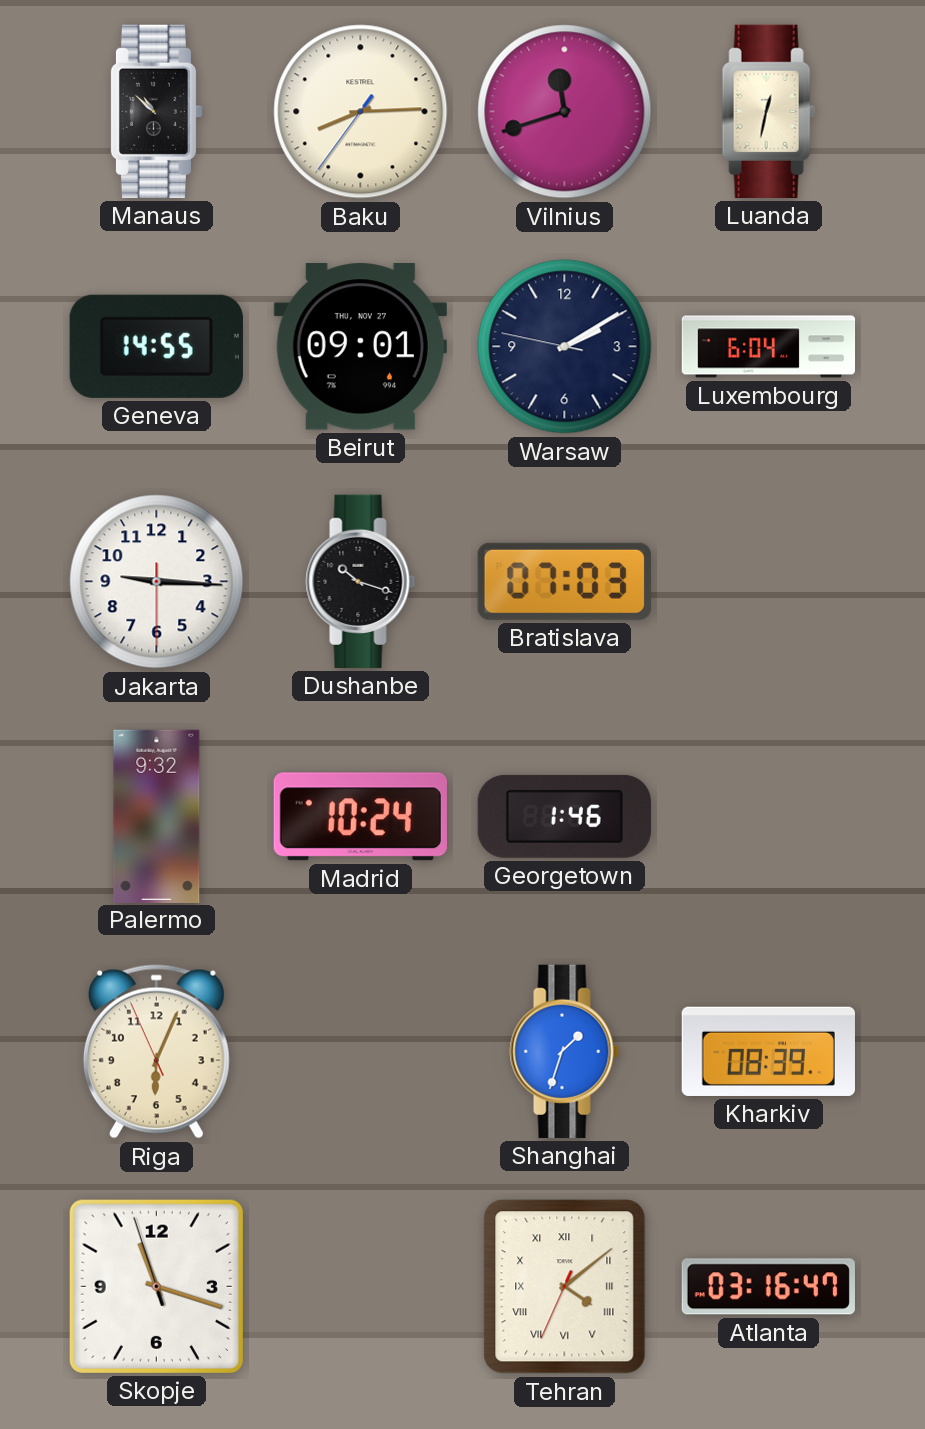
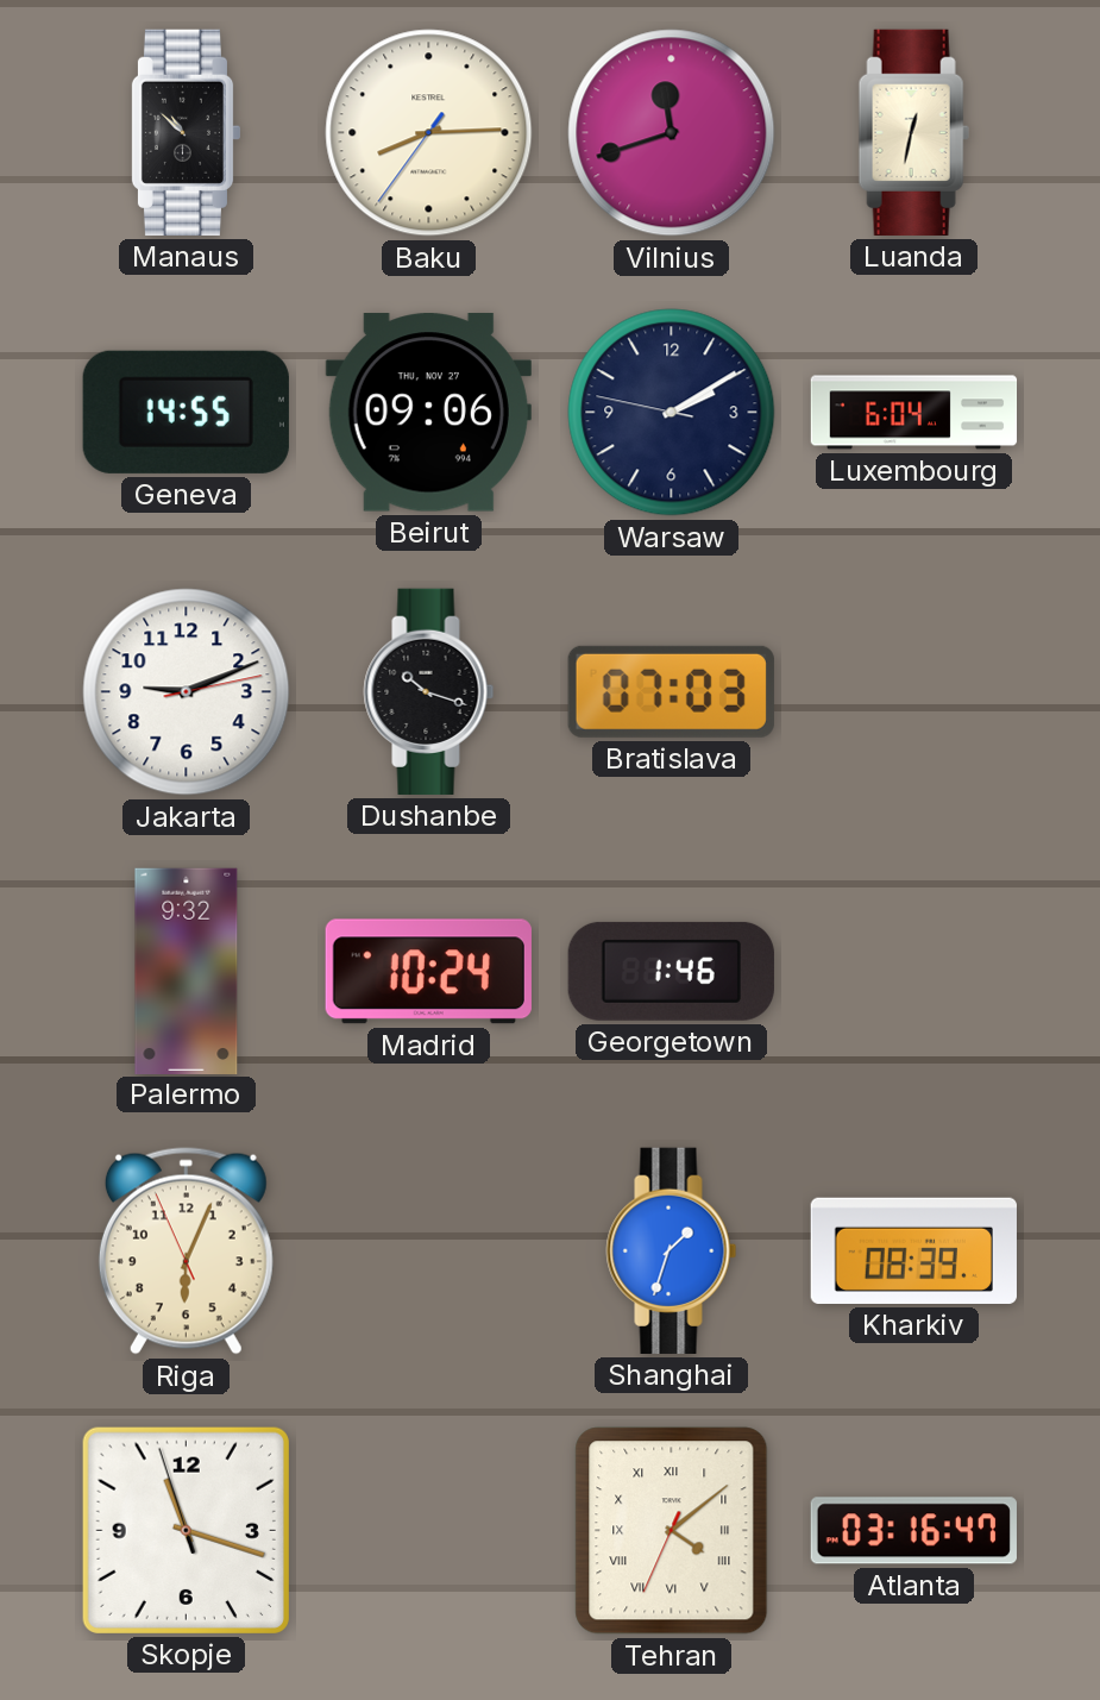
Beirut: 09:01 -> 09:06 (428, 413)
Jakarta: 9:15 -> 9:11 (187, 692)
